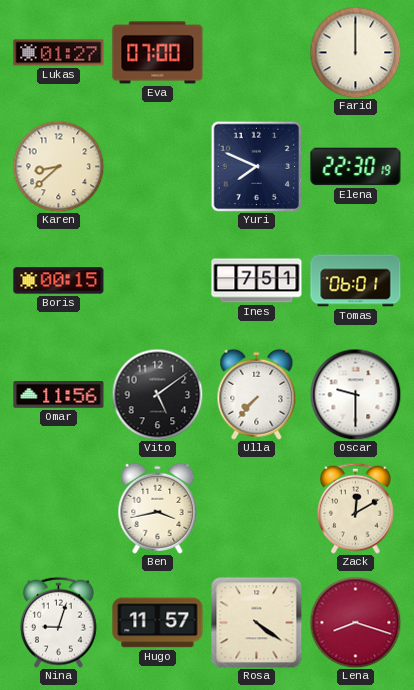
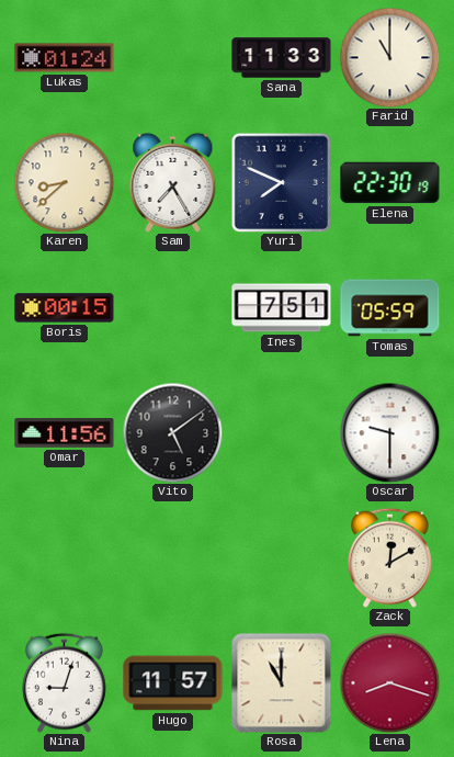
Lukas: 01:27 -> 01:24 (65, 58)
Eva: 07:00 -> none (158, 53)
Sana: none -> 11:33 (282, 58)
Farid: 12:00 -> 11:00 (389, 57)
Sam: none -> 7:25 (173, 182)
Tomas: 06:01 -> 05:59 (390, 308)
Ulla: 7:37 -> none (257, 394)
Ben: 3:43 -> none (158, 508)
Rosa: 4:21 -> 11:00 (281, 682)
